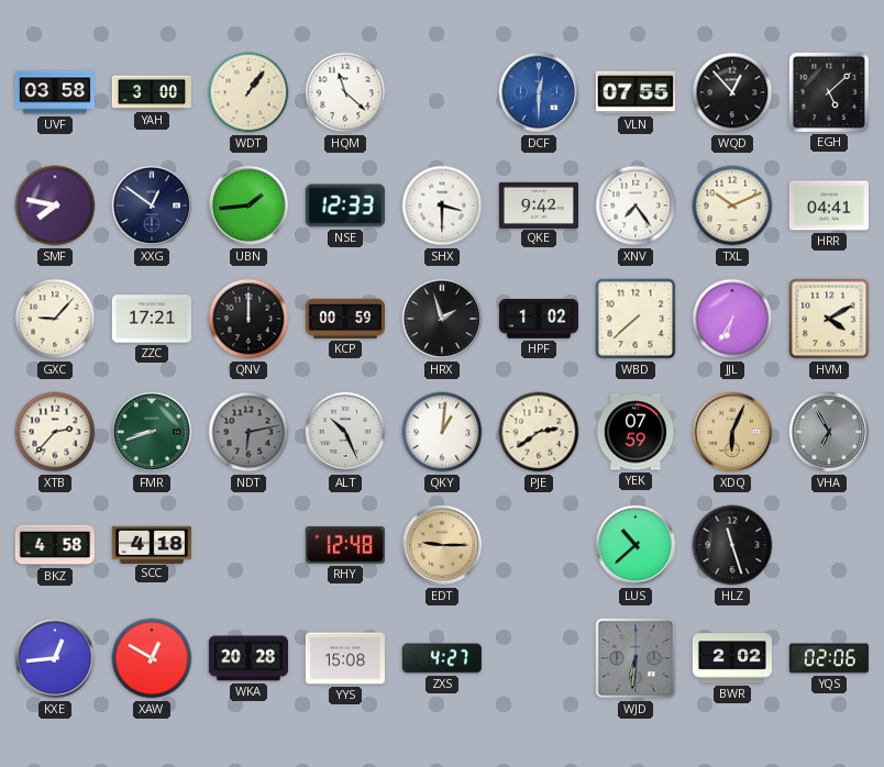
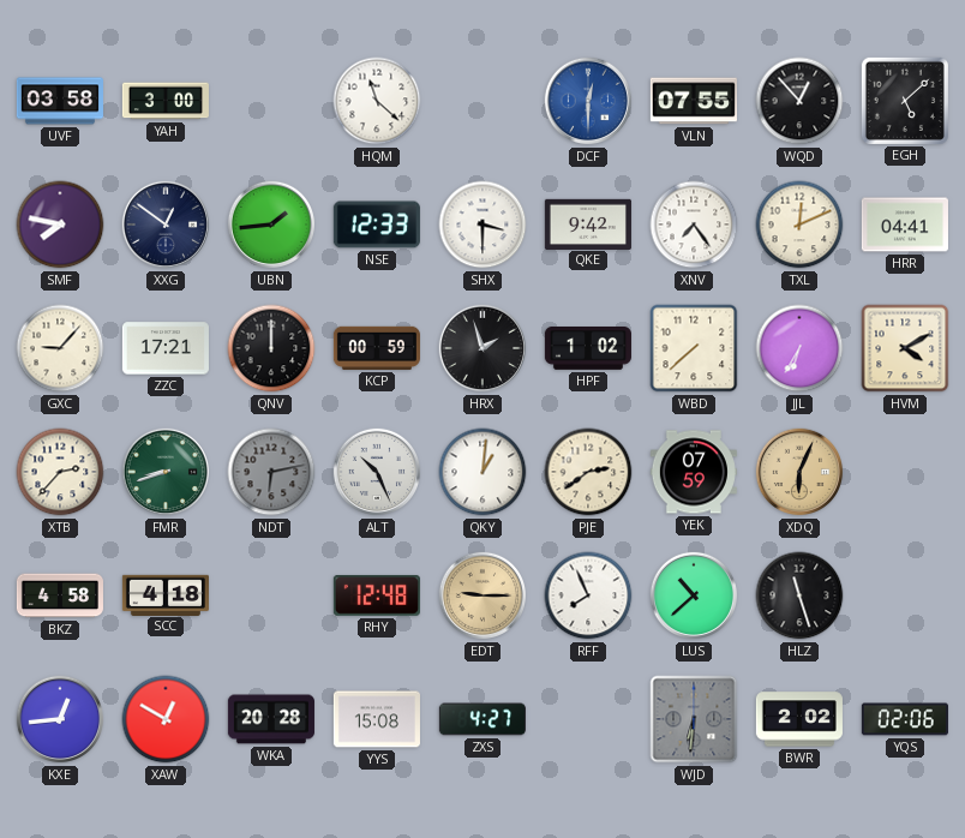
WDT: 1:06 -> none (248, 92)
TXL: 10:11 -> 12:11 (799, 225)
VHA: 6:55 -> none (829, 432)
RFF: none -> 7:56 (588, 595)
